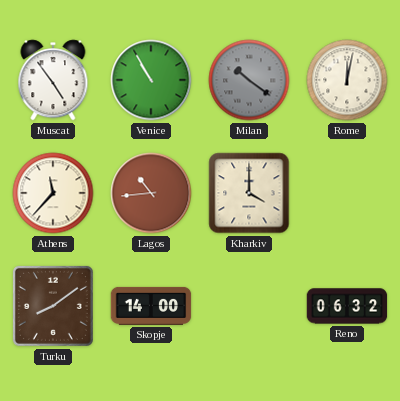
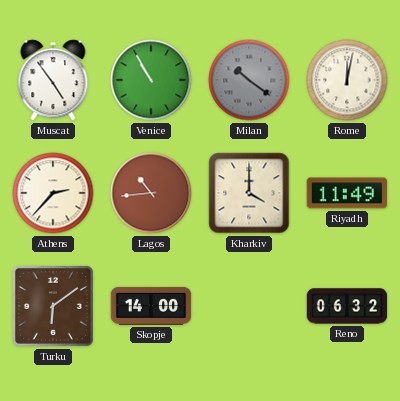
Athens: 11:37 -> 2:37 (53, 193)
Riyadh: none -> 11:49 (347, 193)
Turku: 8:09 -> 6:09 (53, 306)
